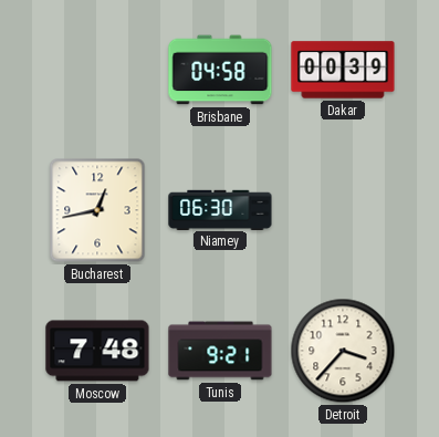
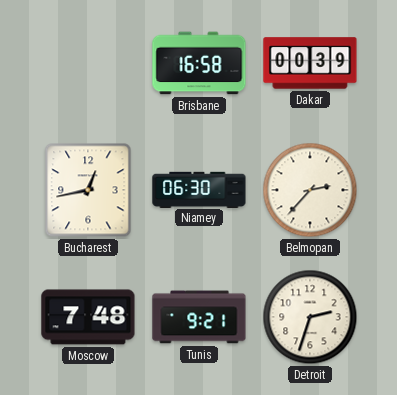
Brisbane: 04:58 -> 16:58 (199, 63)
Belmopan: none -> 2:37 (310, 190)
Detroit: 3:37 -> 2:33 (310, 317)
